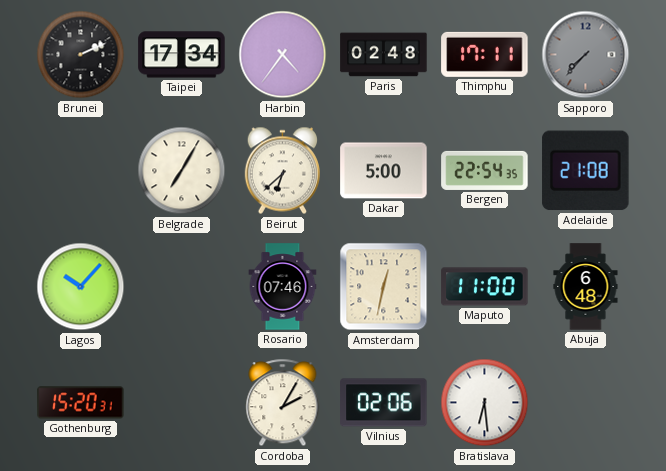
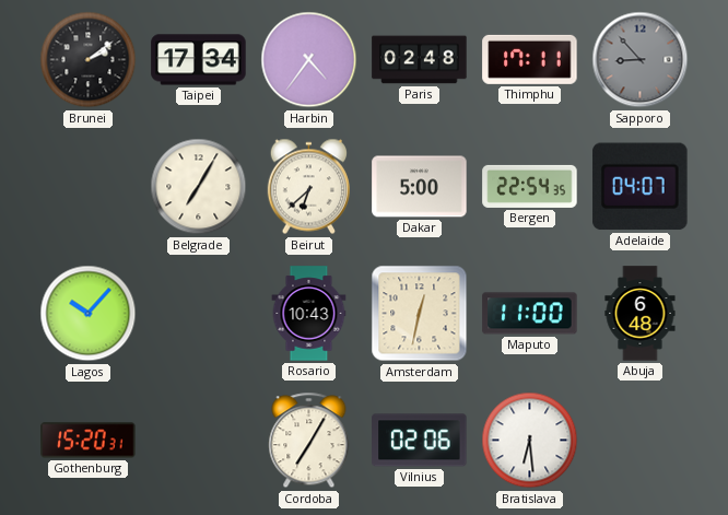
Brunei: 2:11 -> 2:09 (89, 60)
Sapporo: 7:37 -> 8:53 (641, 60)
Adelaide: 21:08 -> 04:07 (641, 187)
Rosario: 07:46 -> 10:43 (309, 314)
Cordoba: 2:05 -> 7:05 (309, 441)
